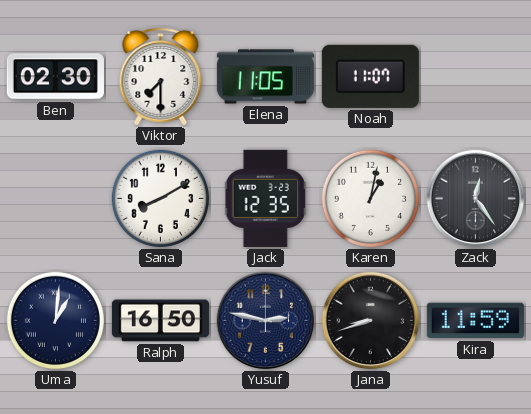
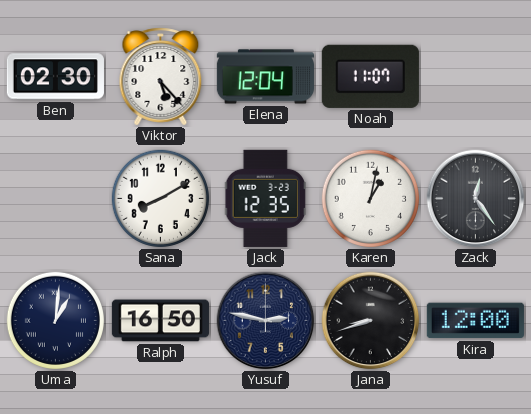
Viktor: 7:30 -> 5:23 (161, 77)
Elena: 11:05 -> 12:04 (265, 77)
Kira: 11:59 -> 12:00 (475, 321)
